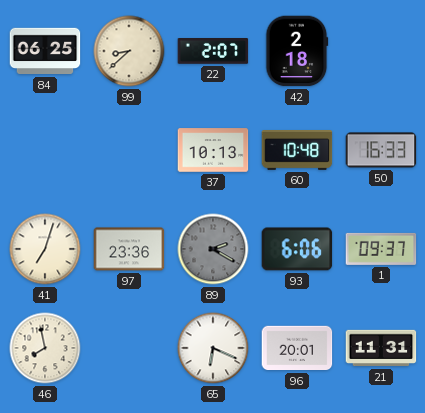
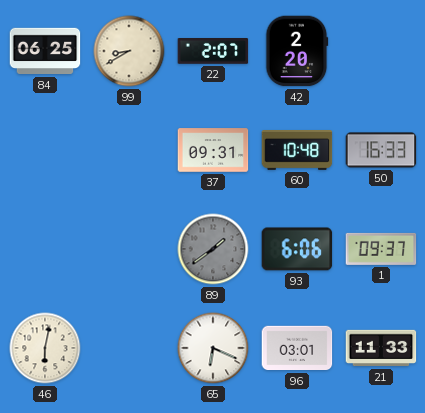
99: 8:38 -> 8:40 (129, 51)
42: 2:18 -> 2:20 (297, 51)
37: 10:13 -> 09:31 (213, 150)
41: 7:03 -> none (45, 249)
97: 23:36 -> none (129, 249)
89: 2:20 -> 1:39 (213, 249)
46: 7:58 -> 6:02 (45, 348)
96: 20:01 -> 03:01 (297, 348)
21: 11:31 -> 11:33 (381, 348)
